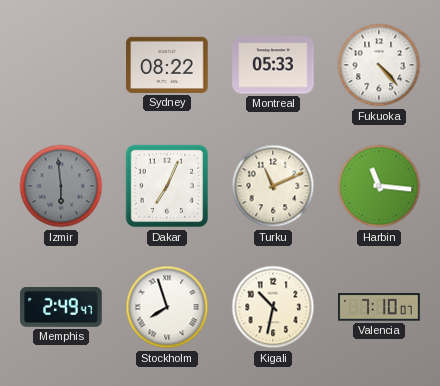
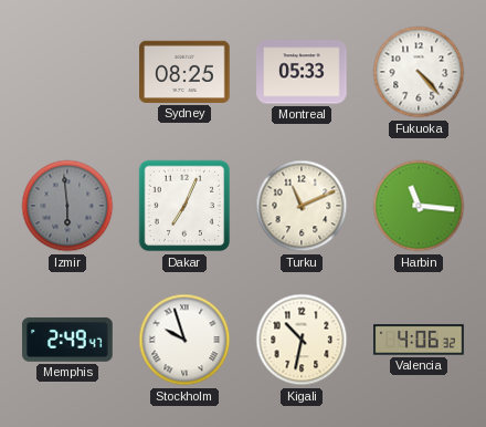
Sydney: 08:22 -> 08:25 (184, 72)
Stockholm: 7:57 -> 9:57 (184, 340)
Valencia: 7:10 -> 4:06 (419, 340)
